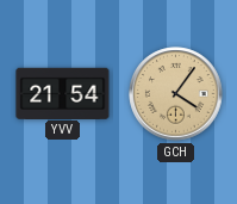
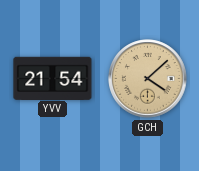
GCH: 4:06 -> 4:08 (148, 79)
